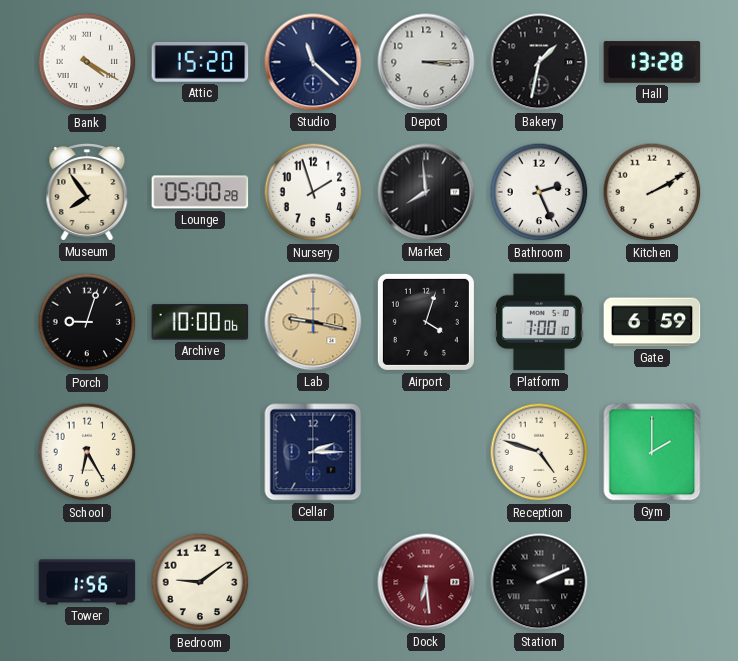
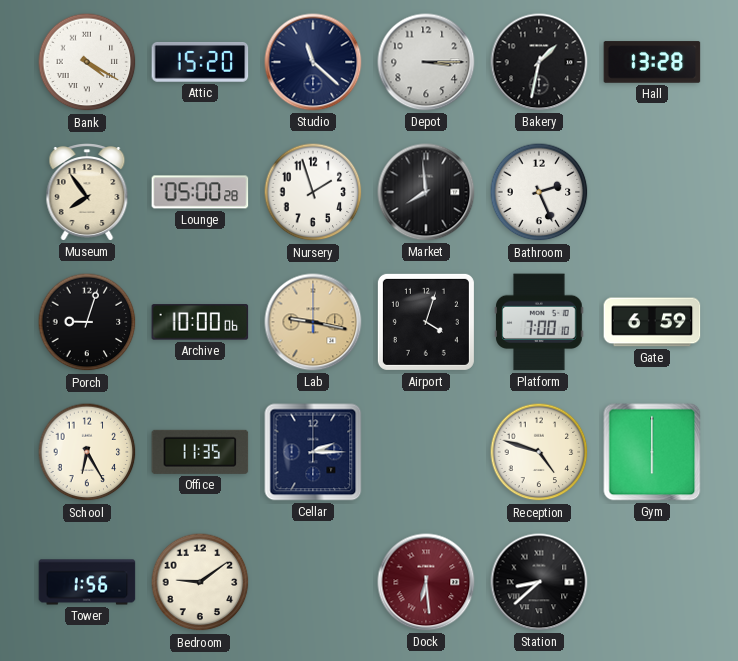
Kitchen: 2:10 -> none (652, 192)
Office: none -> 11:35 (200, 452)
Gym: 2:00 -> 6:00 (652, 452)
Station: 2:11 -> 8:38 (539, 582)
